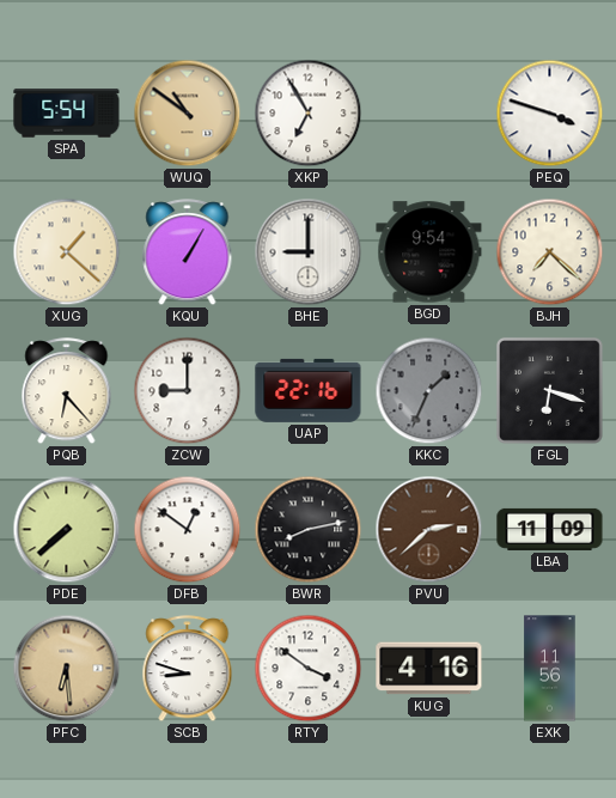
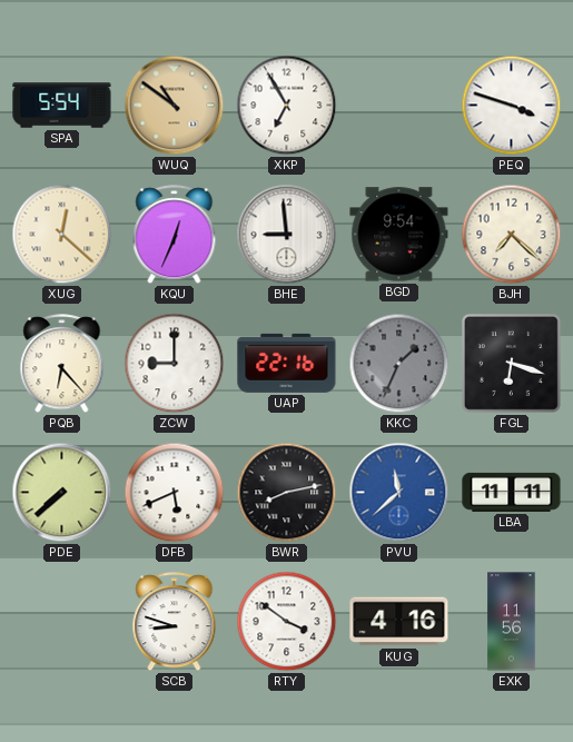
XUG: 1:22 -> 12:22 (62, 235)
KQU: 1:05 -> 12:34 (175, 235)
BHE: 9:00 -> 8:59 (287, 235)
DFB: 12:51 -> 5:41 (175, 493)
PVU: 2:38 -> 11:38 (399, 493)
PVU dial: brown -> blue (399, 493)
LBA: 11:09 -> 11:11 (512, 492)
PFC: 6:29 -> none (67, 669)
